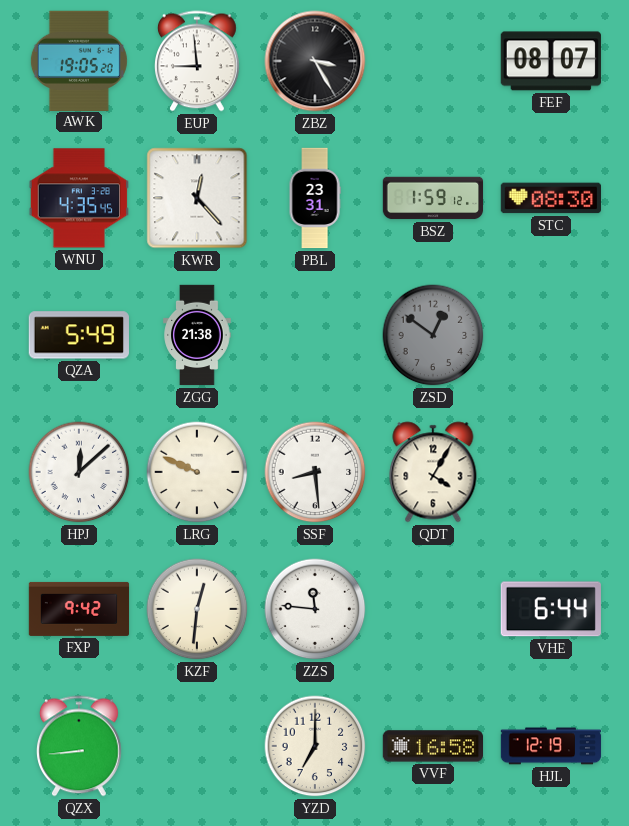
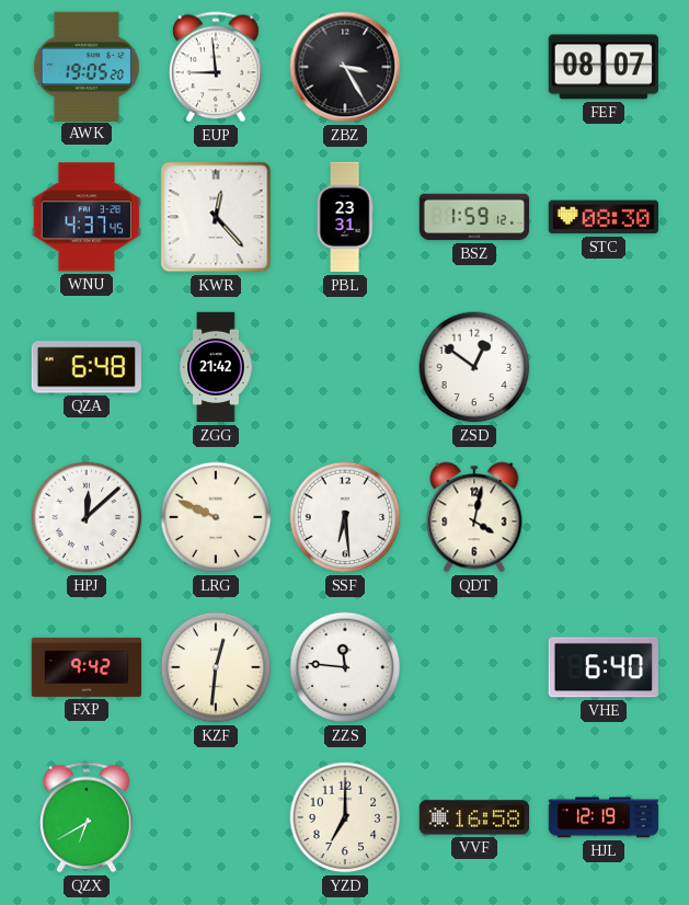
WNU: 4:35 -> 4:37 (87, 217)
QZA: 5:49 -> 6:48 (87, 367)
ZGG: 21:38 -> 21:42 (216, 367)
ZSD dial: grey -> white (474, 367)
SSF: 8:29 -> 6:29 (345, 517)
QDT: 4:05 -> 4:02 (474, 517)
VHE: 6:44 -> 6:40 (604, 667)
QZX: 8:44 -> 6:40 (88, 817)
